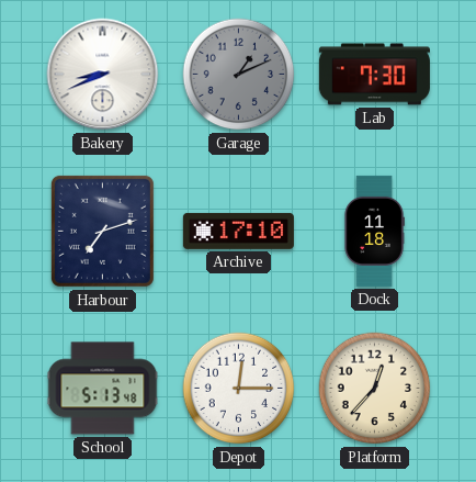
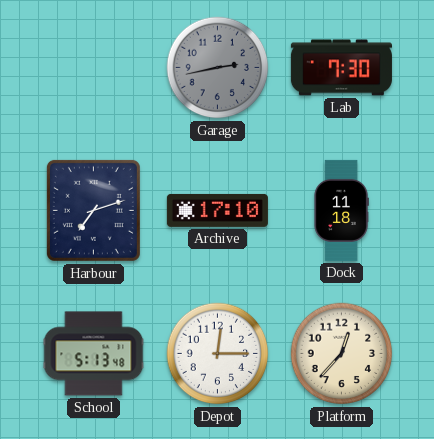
Bakery: 8:41 -> none (103, 75)
Garage: 1:11 -> 2:43 (218, 68)
